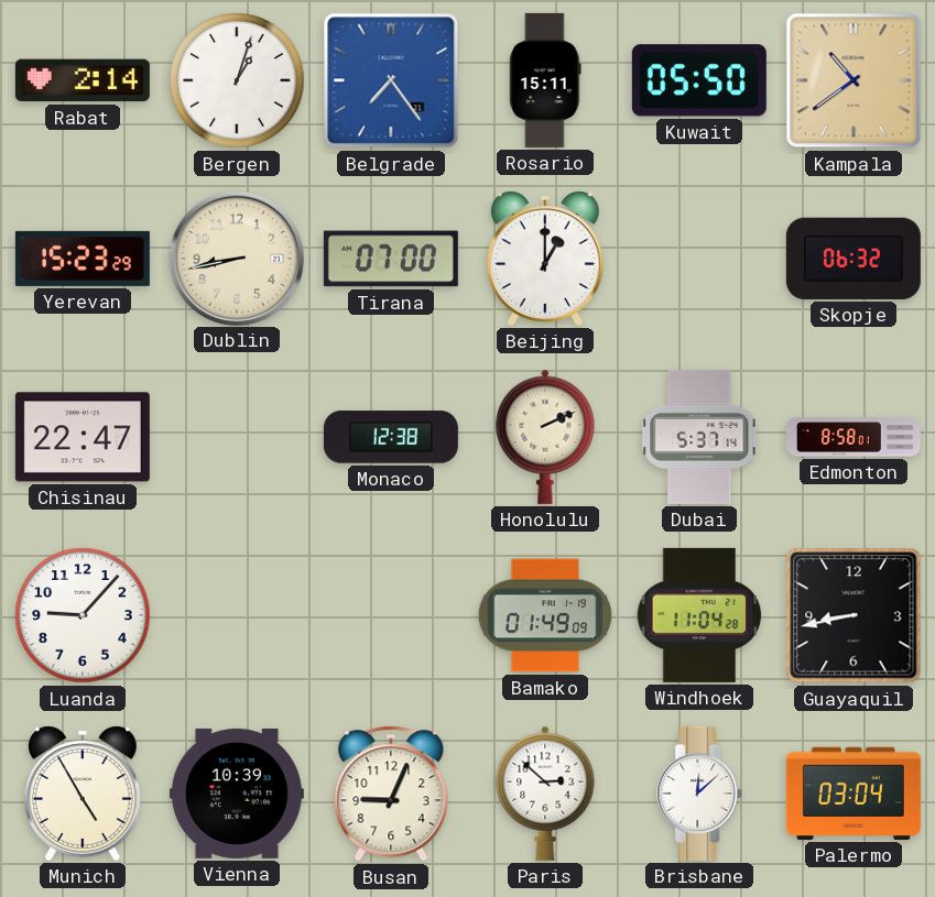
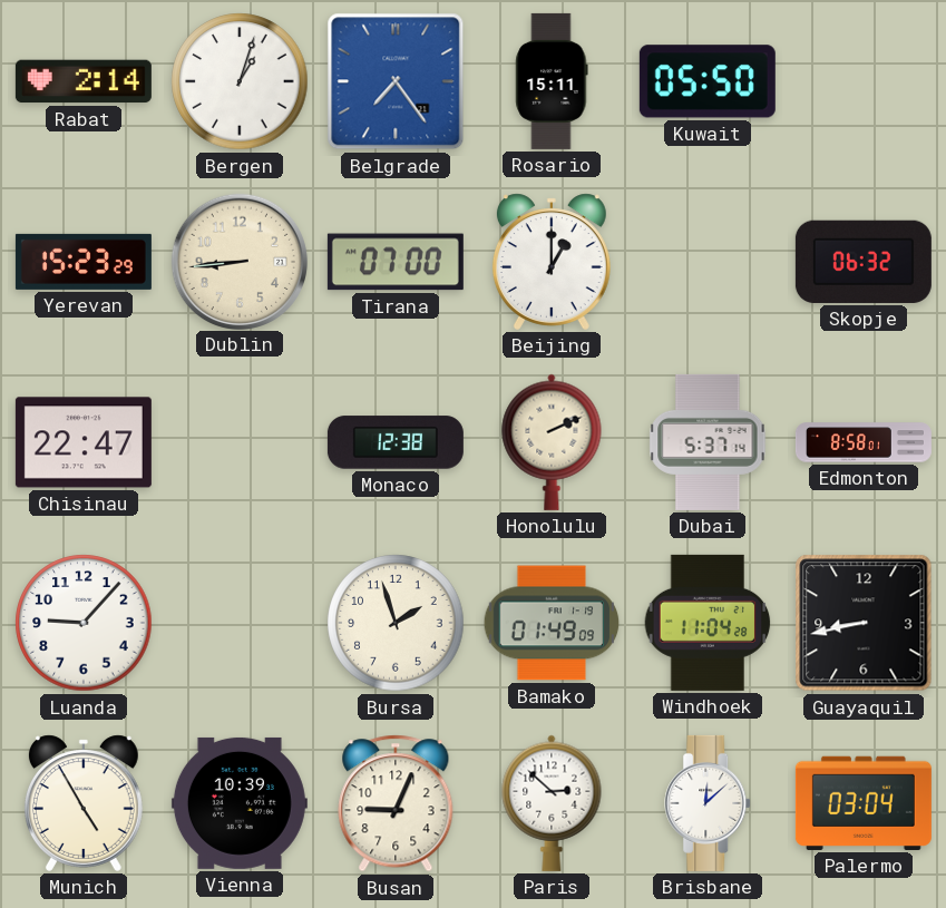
Kampala: 10:39 -> none (854, 80)
Dublin: 8:43 -> 8:44 (238, 261)
Bursa: none -> 1:57 (396, 623)
